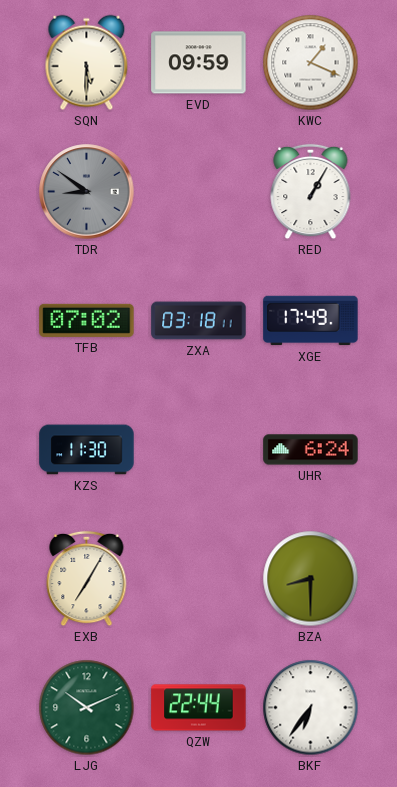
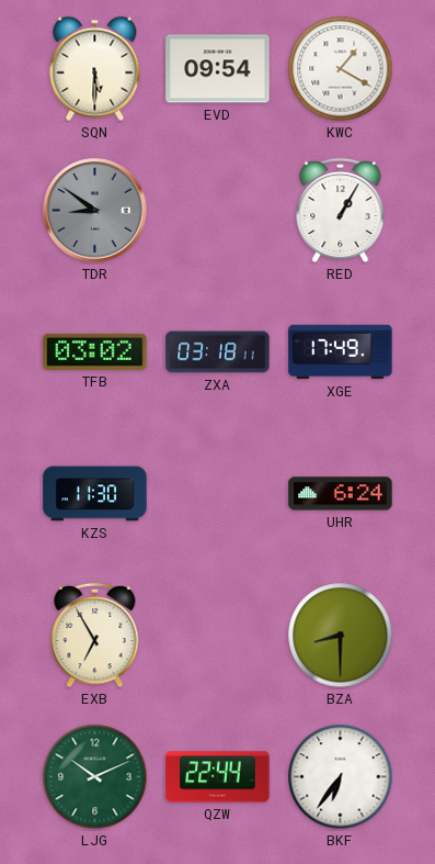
EVD: 09:59 -> 09:54 (218, 69)
KWC: 1:19 -> 1:20 (341, 69)
TFB: 07:02 -> 03:02 (95, 351)
EXB: 7:05 -> 6:55 (95, 636)
